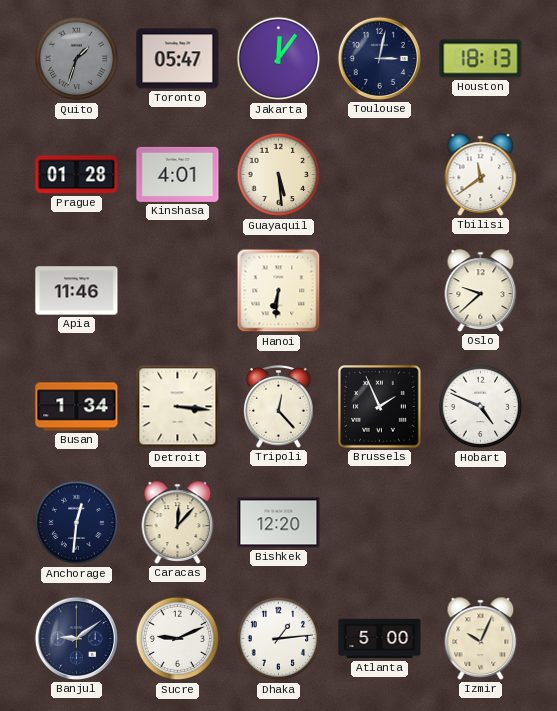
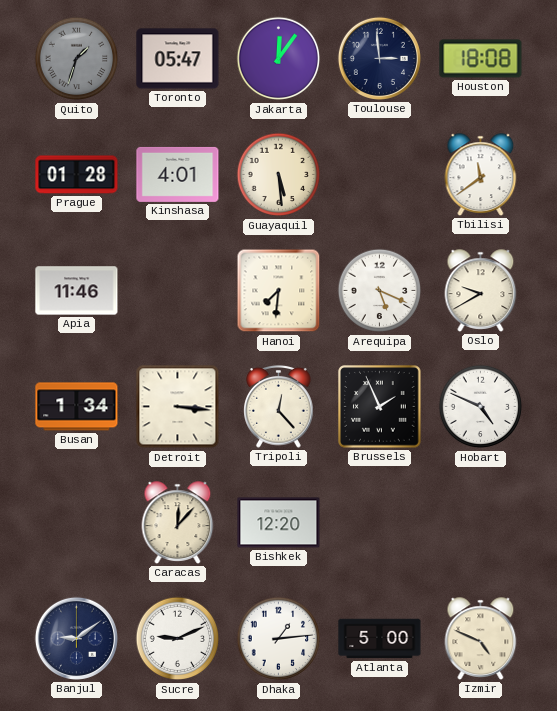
Toulouse: 3:02 -> 2:59 (379, 58)
Houston: 18:13 -> 18:08 (481, 59)
Hanoi: 6:31 -> 7:31 (279, 291)
Arequipa: none -> 5:19 (380, 291)
Oslo: 9:38 -> 9:40 (481, 291)
Anchorage: 12:31 -> none (77, 523)
Izmir: 10:04 -> 4:49 (481, 639)
